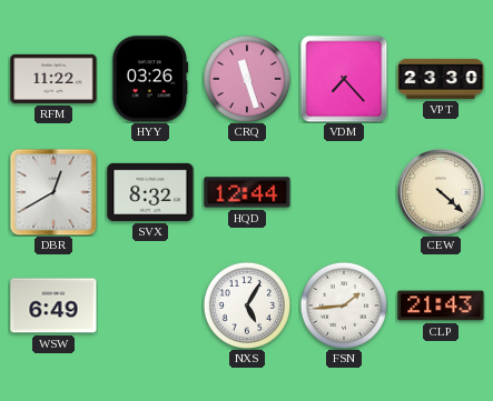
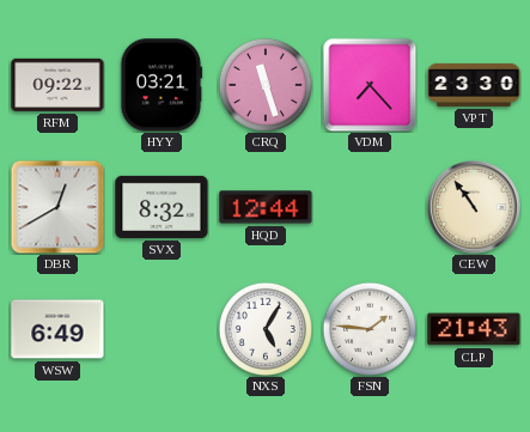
RFM: 11:22 -> 09:22 (57, 85)
HYY: 03:26 -> 03:21 (162, 85)
CEW: 4:22 -> 10:54 (475, 208)
FSN: 1:44 -> 1:46 (370, 329)
